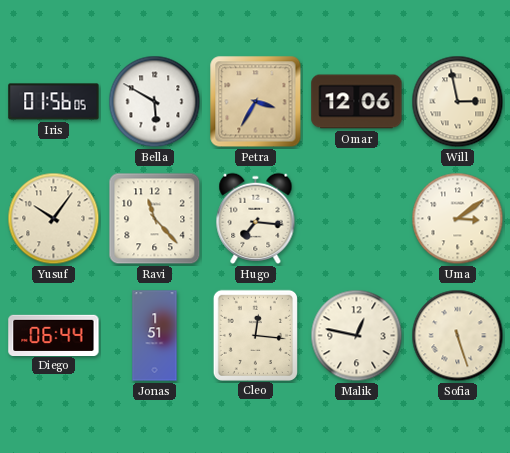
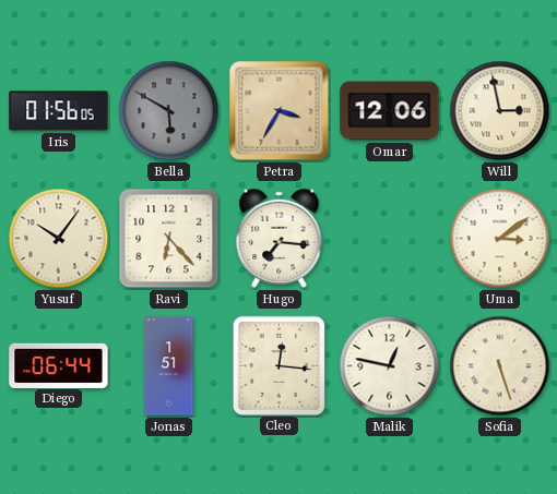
Bella dial: white -> grey (169, 111)
Ravi: 11:23 -> 6:23 (169, 239)
